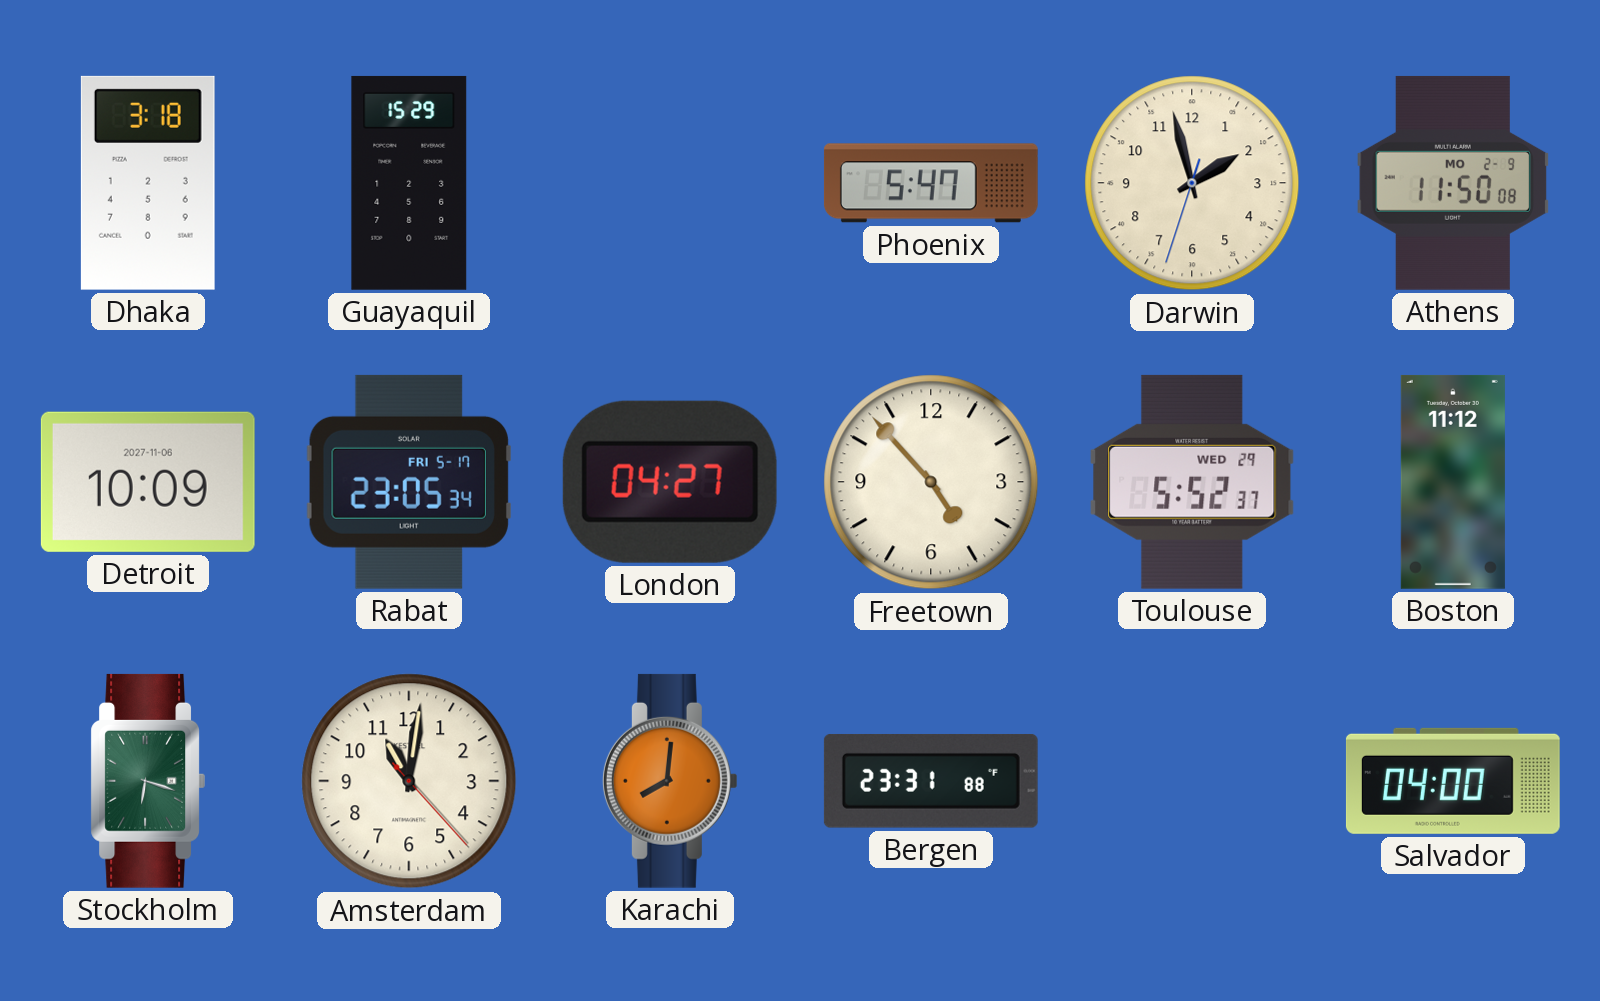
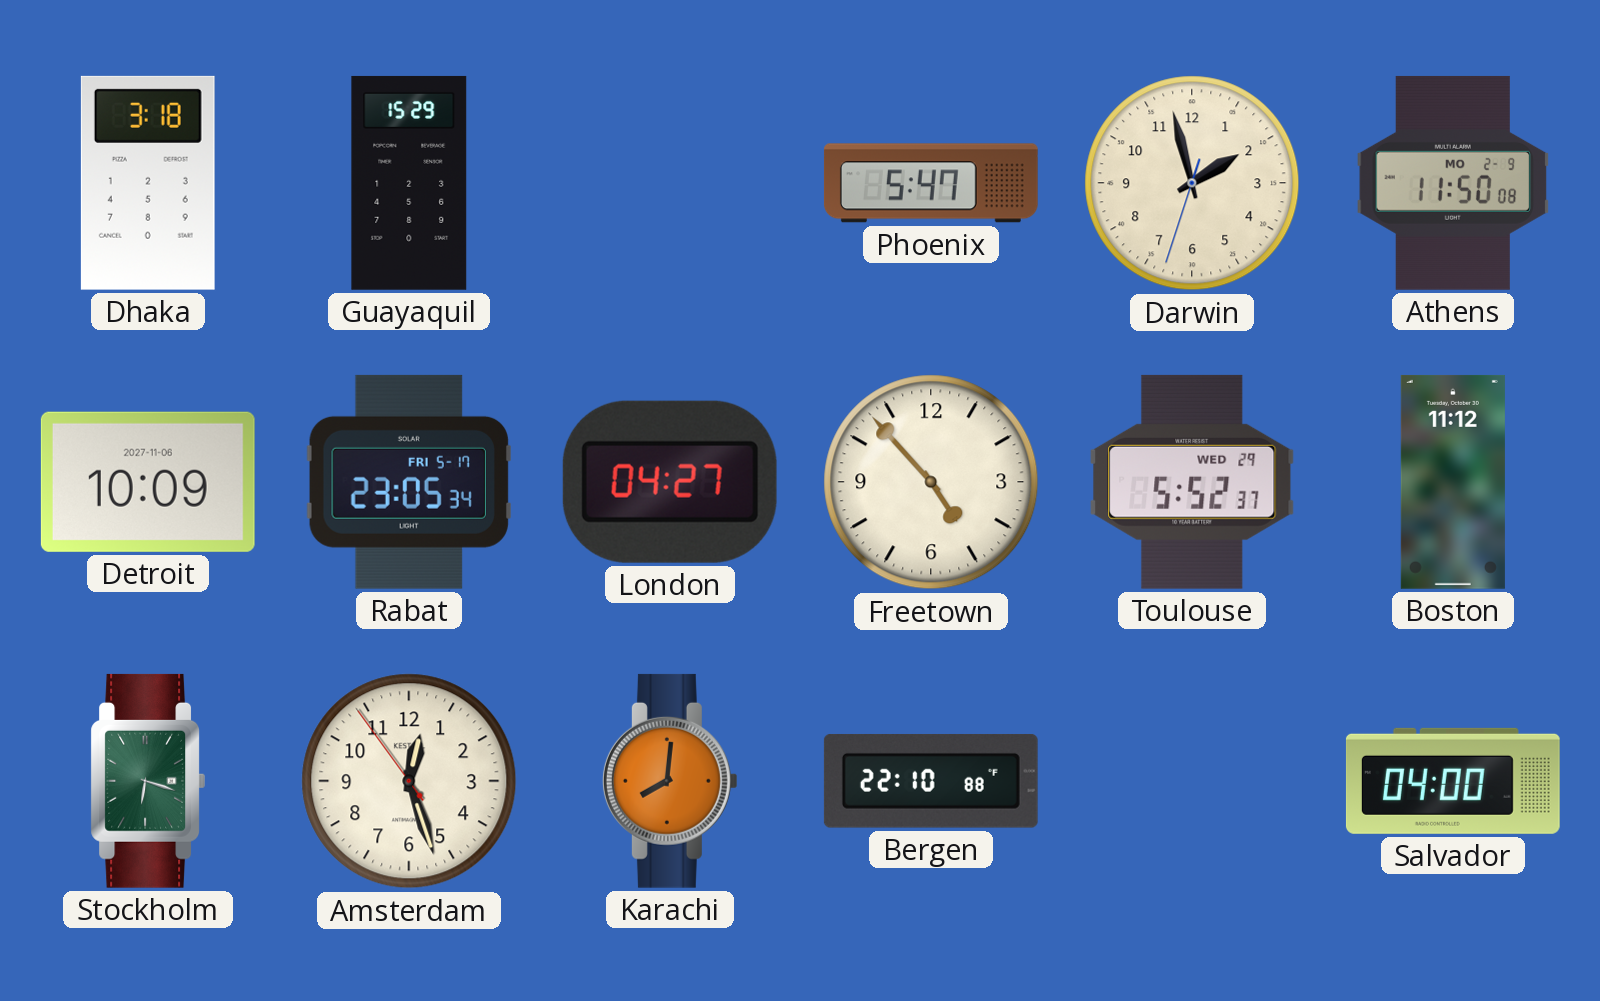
Amsterdam: 11:01 -> 12:26 (409, 781)
Bergen: 23:31 -> 22:10 (931, 781)
